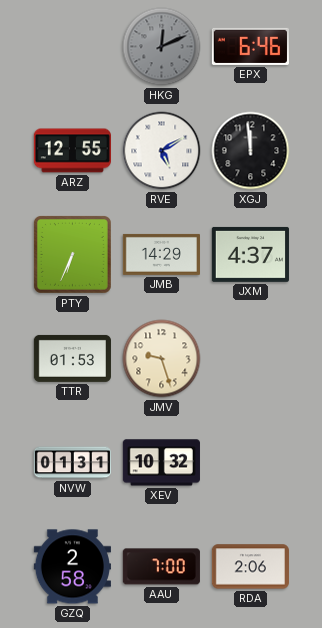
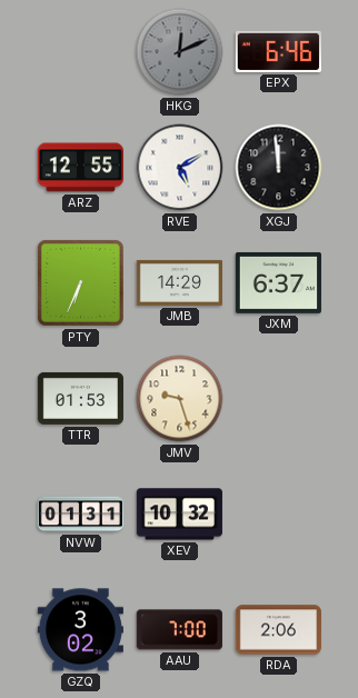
JXM: 4:37 -> 6:37 (278, 282)
GZQ: 2:58 -> 3:02 (80, 630)
